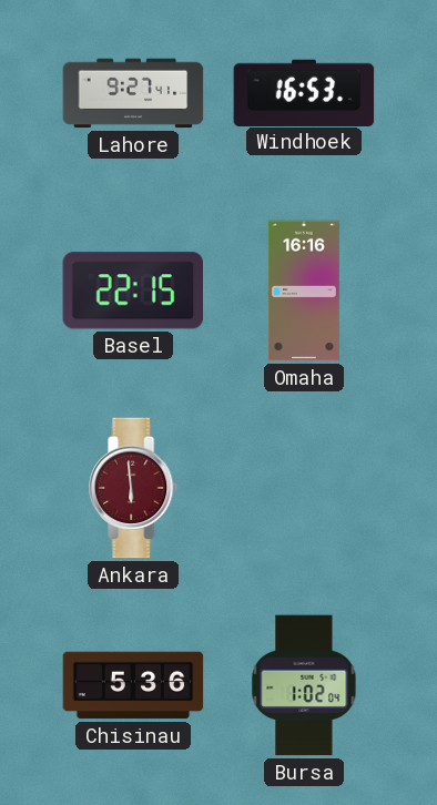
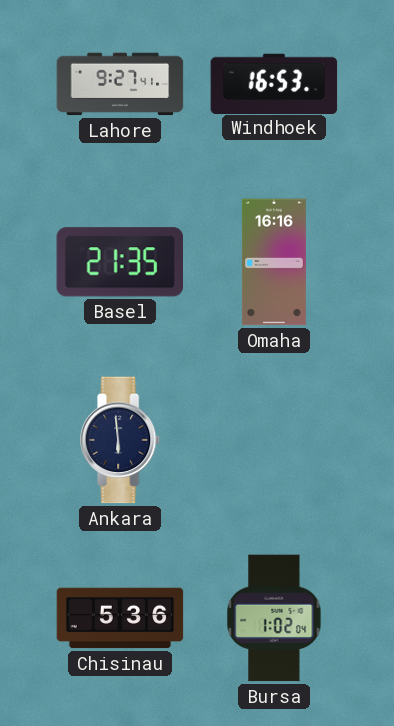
Basel: 22:15 -> 21:35 (119, 262)
Ankara dial: burgundy -> navy (121, 440)
